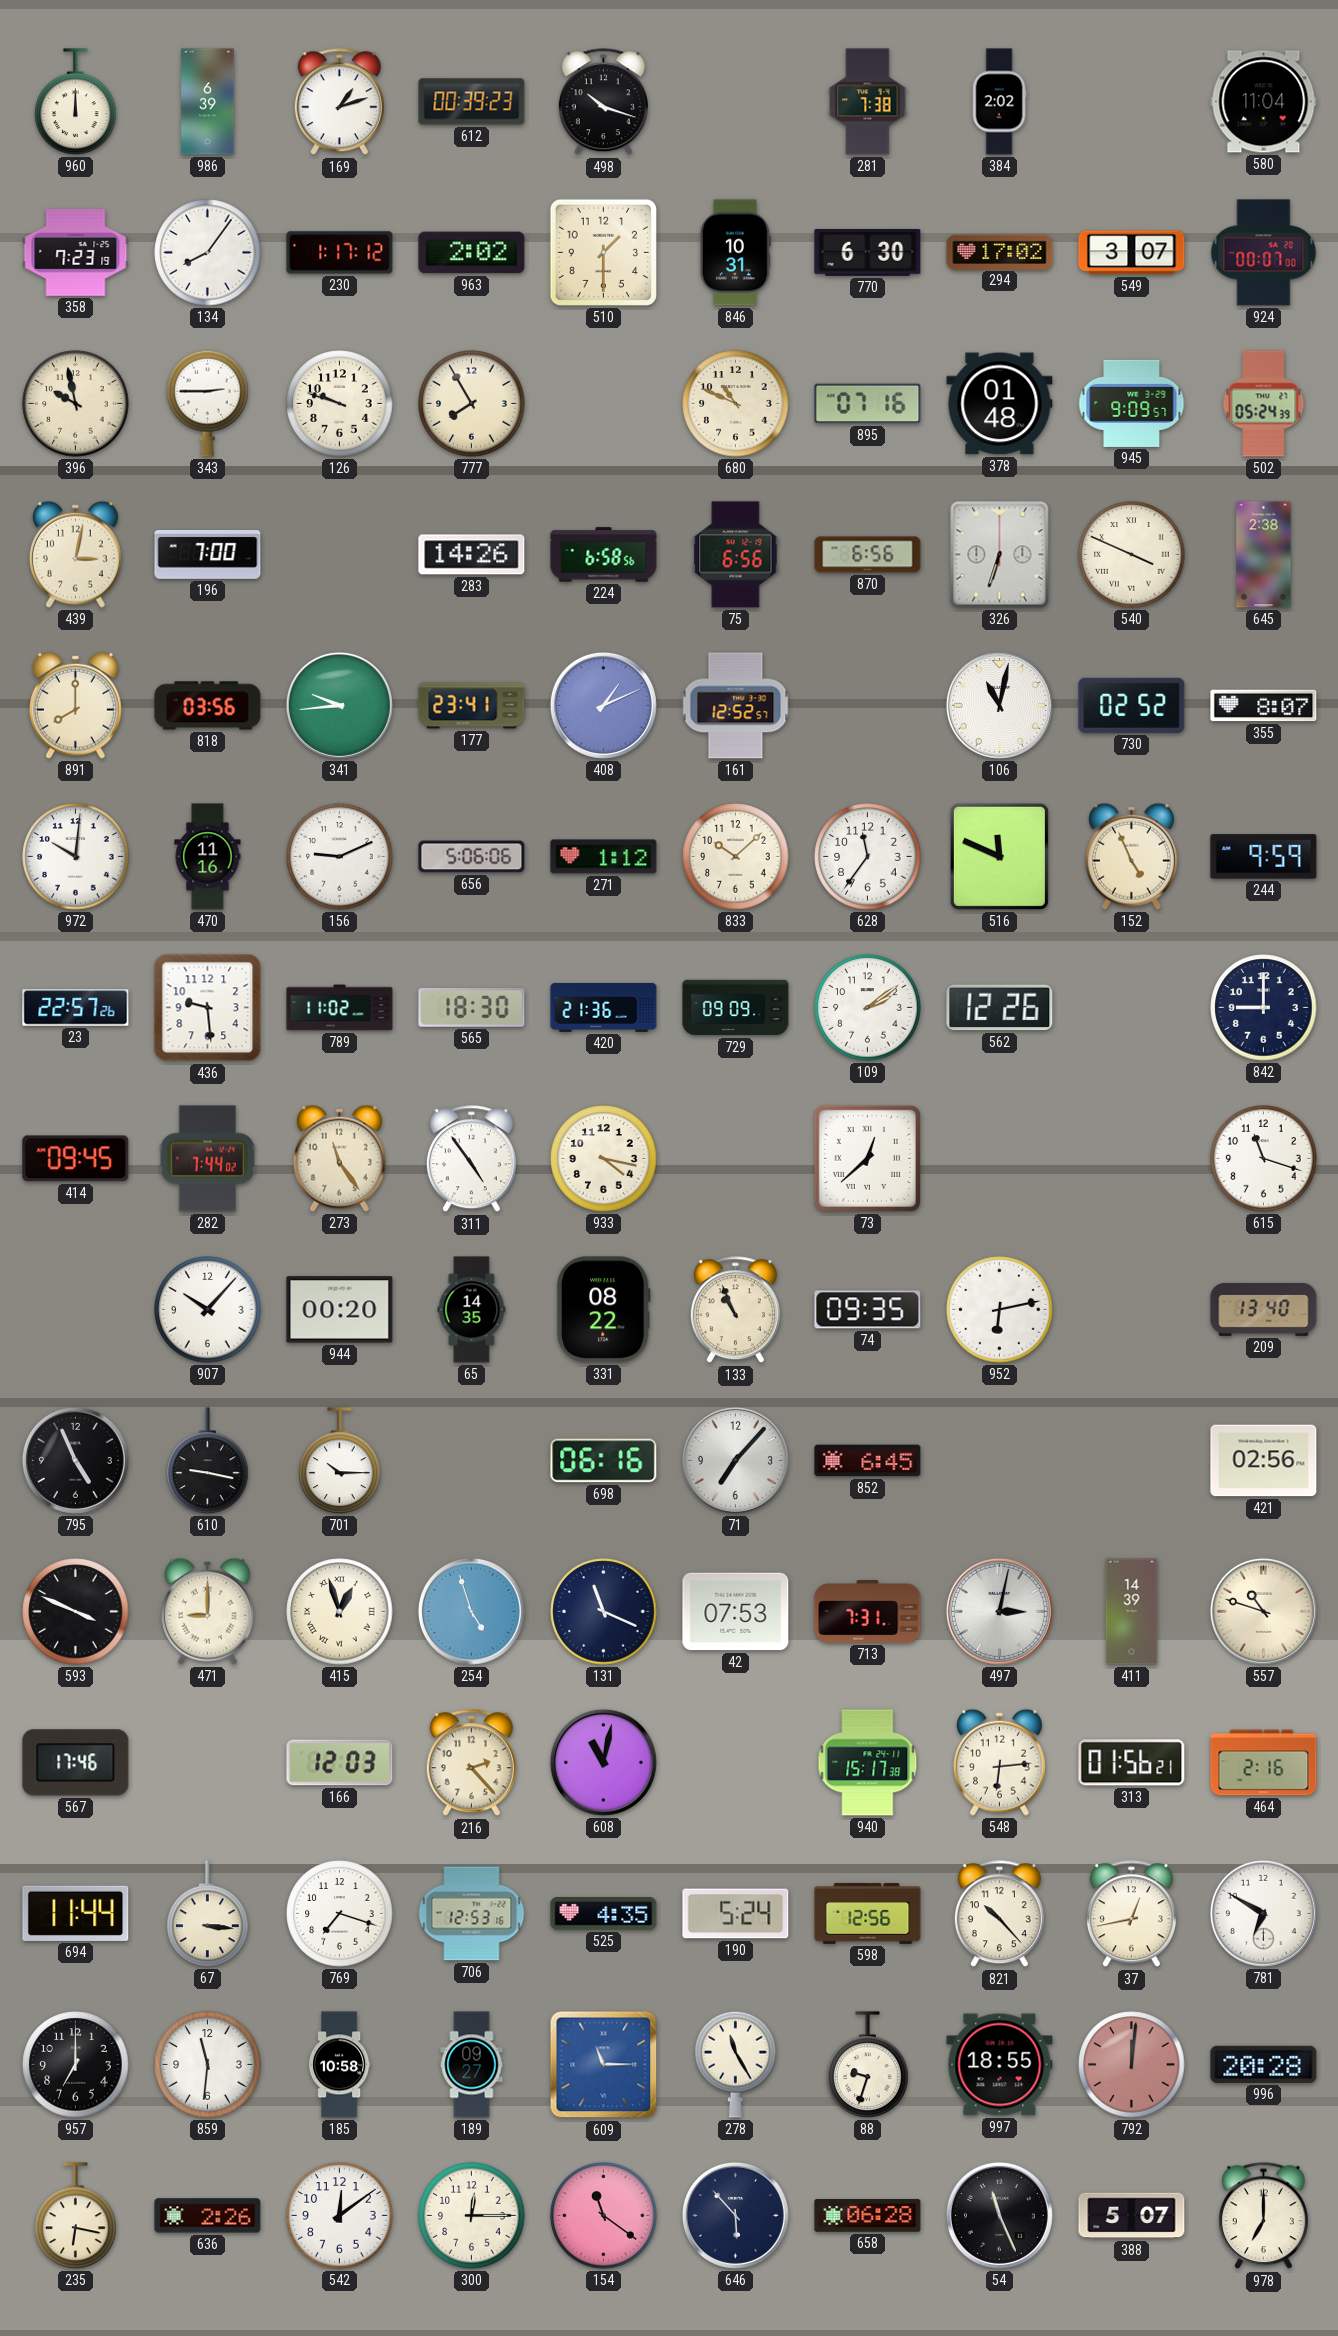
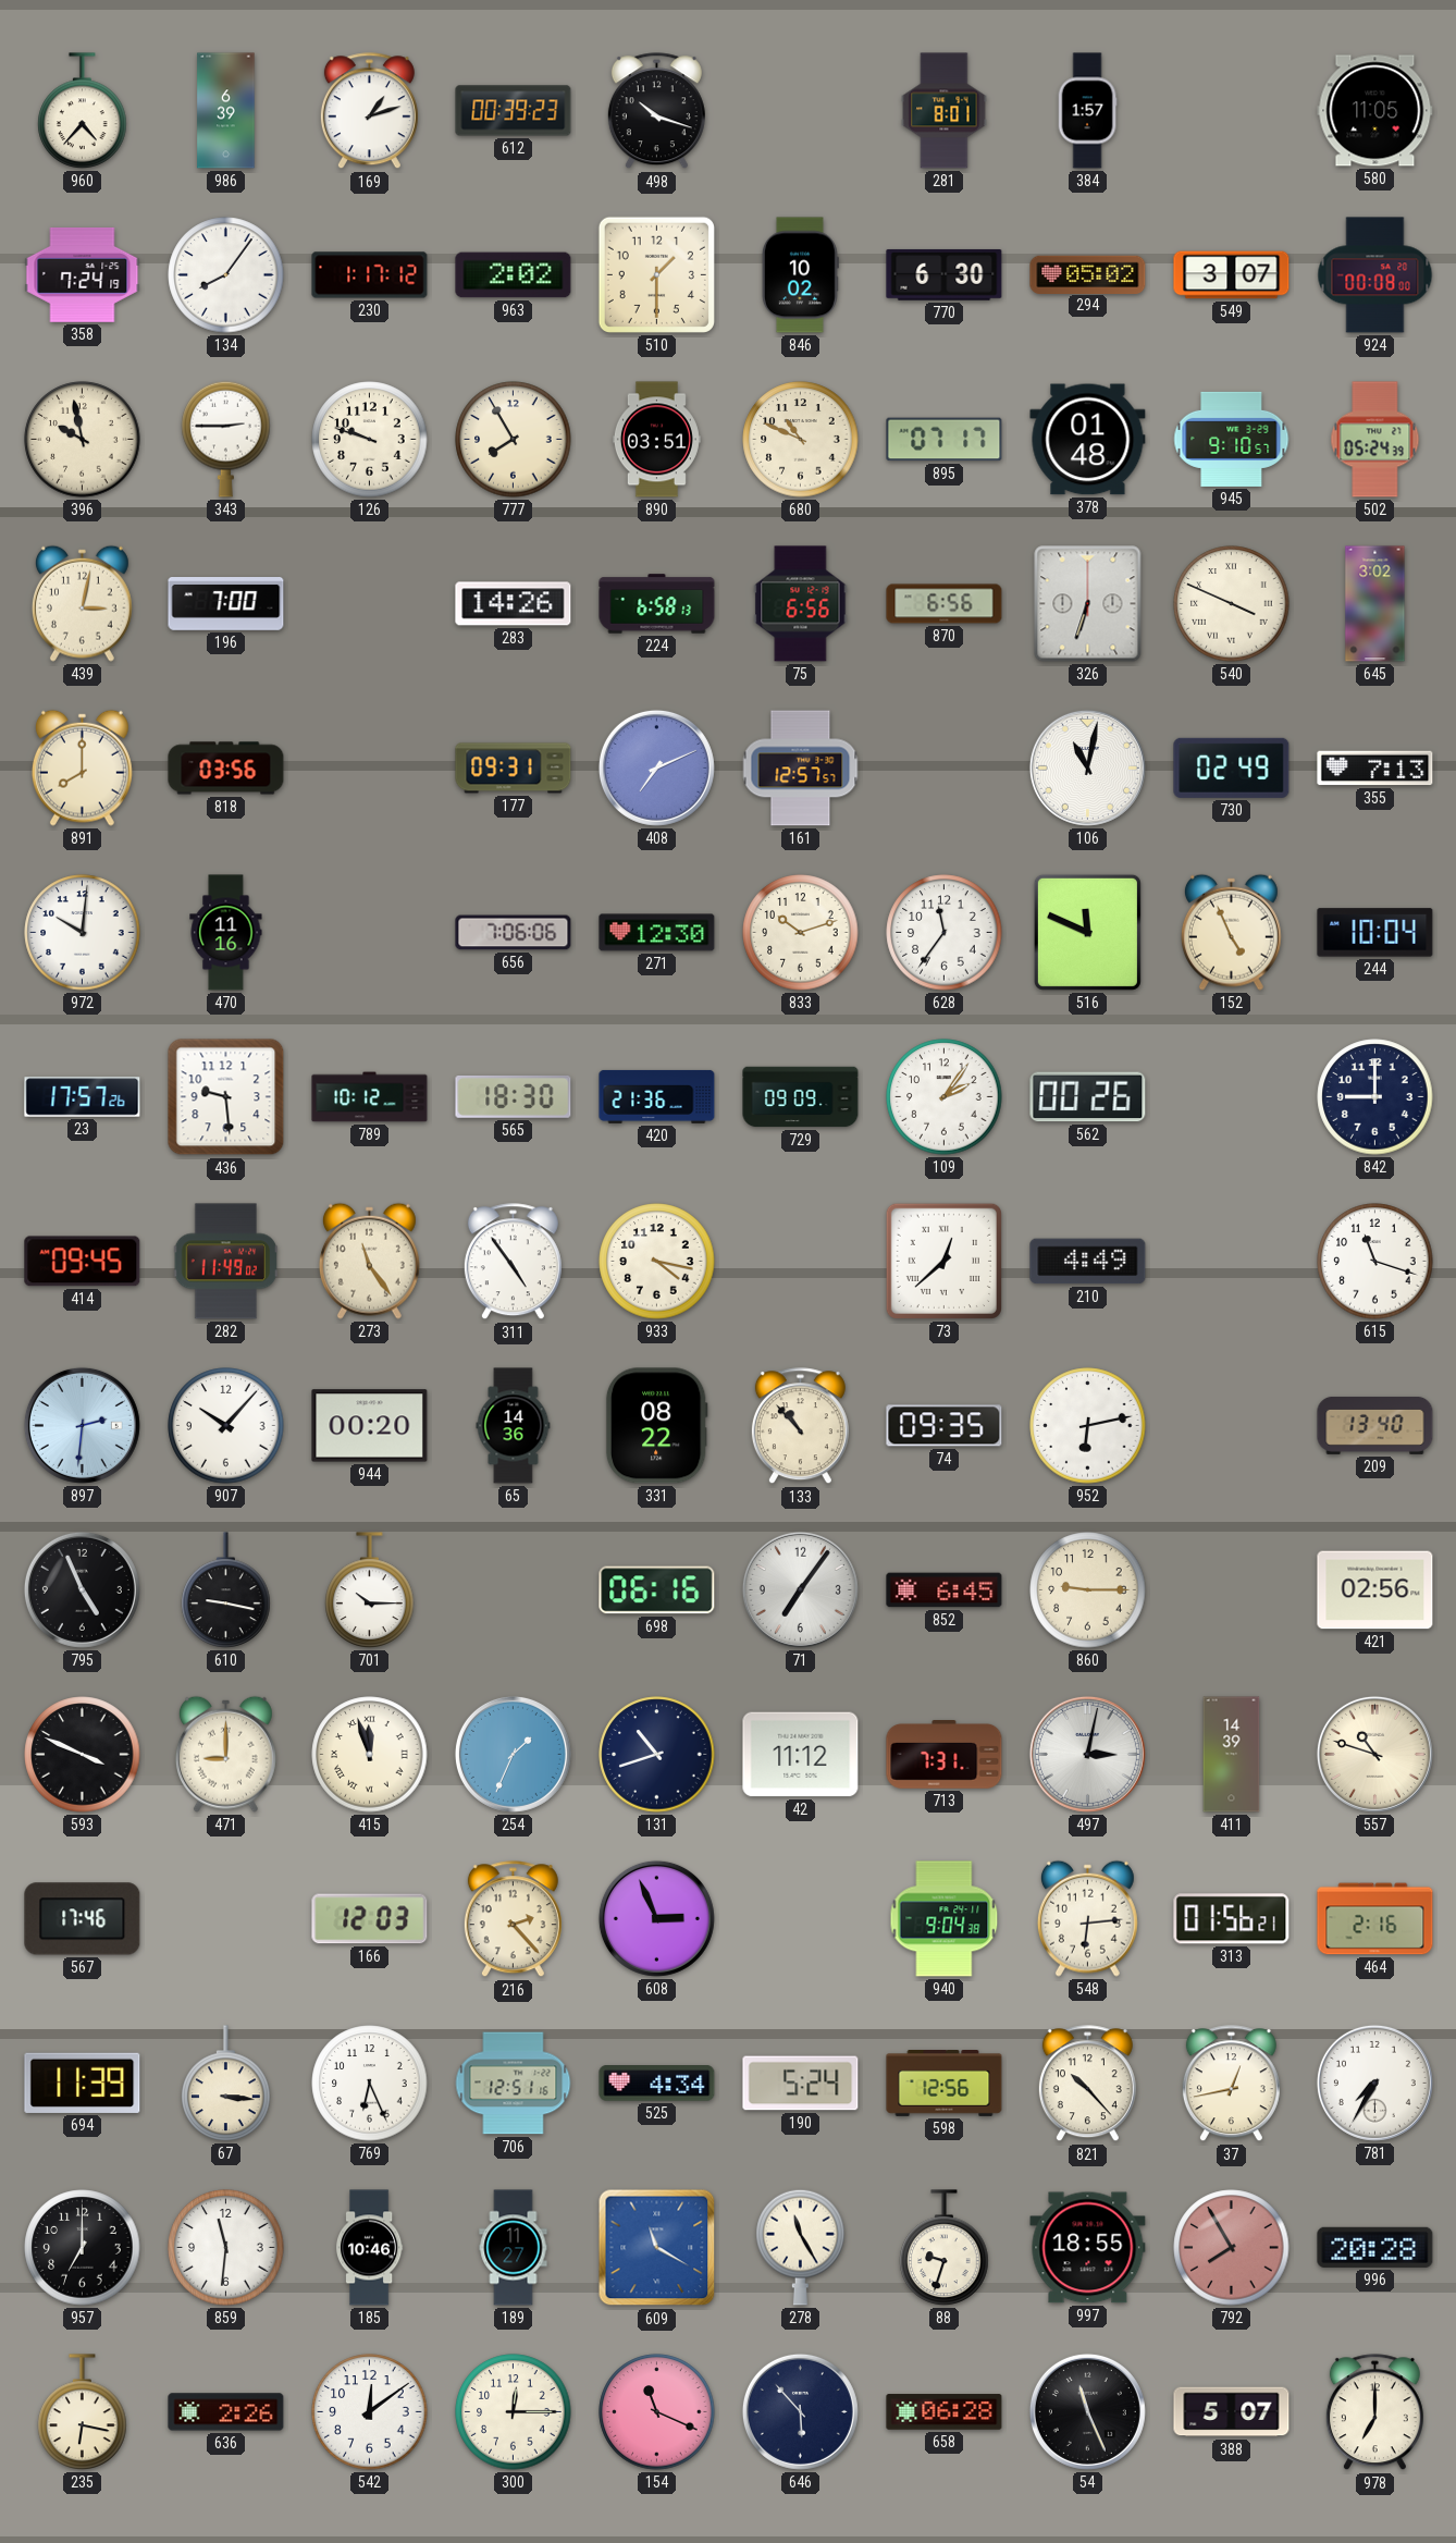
960: 12:00 -> 4:37 (83, 111)
281: 7:38 -> 8:01 (945, 111)
384: 2:02 -> 1:57 (1087, 111)
580: 11:04 -> 11:05 (1375, 111)
358: 7:23 -> 7:24 (83, 274)
846: 10:31 -> 10:02 (800, 275)
294: 17:02 -> 05:02 (1088, 274)
924: 00:07 -> 00:08 (1375, 275)
890: none -> 03:51 (656, 440)
895: 07:16 -> 07:17 (945, 440)
945: 9:09 -> 9:10 (1232, 439)
224: 6:58:56 -> 6:58:13 (657, 604)
645: 2:38 -> 3:02 (1375, 604)
341: 9:44 -> none (339, 705)
177: 23:41 -> 09:31 (514, 769)
408: 1:11 -> 7:11 (656, 767)
161: 12:52 -> 12:57 (801, 769)
730: 02:52 -> 02:49 (1232, 767)
355: 8:07 -> 7:13 (1375, 769)
156: 9:11 -> none (340, 857)
656: 5:06 -> 7:06 (514, 933)
271: 1:12 -> 12:30 (657, 933)
833: 10:08 -> 10:12 (801, 933)
244: 9:59 -> 10:04 (1375, 933)
23: 22:57 -> 17:57 (83, 1097)
789: 11:02 -> 10:12 (370, 1097)
109: 2:09 -> 2:06 (945, 1097)
562: 12:26 -> 00:26 (1088, 1097)
282: 7:44 -> 11:49 (226, 1262)
210: none -> 4:49 (1088, 1262)
897: none -> 2:31 (82, 1425)
65: 14:35 -> 14:36 (514, 1426)
133: 10:56 -> 10:53 (800, 1426)
71: 7:07 -> 7:06 (800, 1589)
860: none -> 9:15 (1088, 1590)
415: 12:57 -> 11:57 (370, 1755)
254: 4:57 -> 1:34 (513, 1754)
131: 11:19 -> 10:42 (657, 1755)
42: 07:53 -> 11:12 (801, 1755)
608: 11:02 -> 2:56 (656, 1918)
940: 15:17 -> 9:04 (945, 1919)
694: 11:44 -> 11:39 (83, 2083)
769: 7:18 -> 6:26 (370, 2084)
706: 12:53 -> 12:51 (514, 2084)
525: 4:35 -> 4:34 (657, 2084)
781: 6:50 -> 7:35 (1374, 2083)
185: 10:58 -> 10:46 (369, 2248)
189: 09:27 -> 11:27 (514, 2248)
609: 11:15 -> 11:20 (657, 2248)
792: 12:01 -> 7:55 (1232, 2248)
154: 11:21 -> 11:19 (657, 2412)
